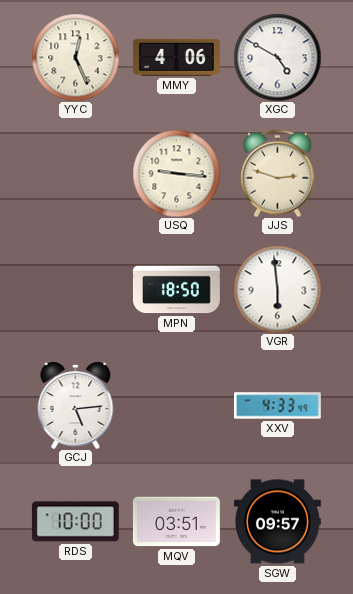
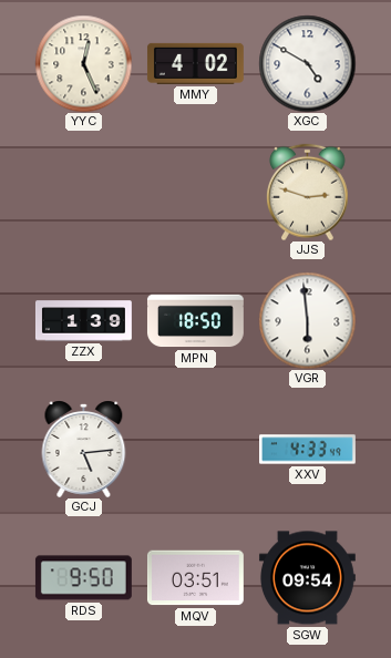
MMY: 4:06 -> 4:02 (195, 63)
USQ: 9:16 -> none (176, 173)
ZZX: none -> 1:39 (83, 321)
RDS: 10:00 -> 9:50 (83, 578)
SGW: 09:57 -> 09:54 (307, 578)
